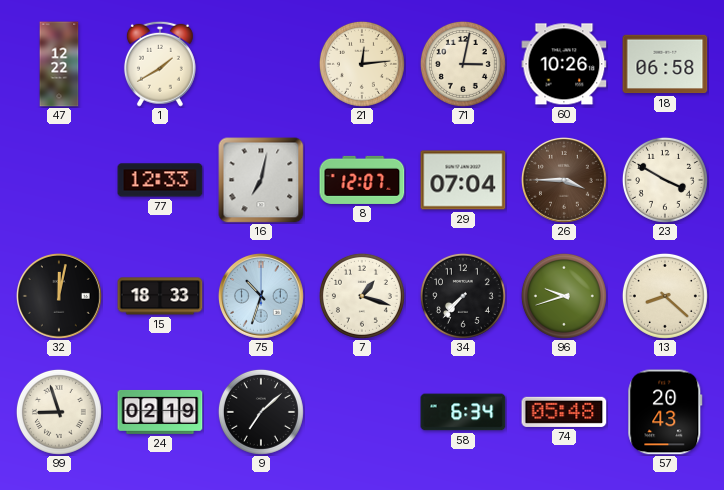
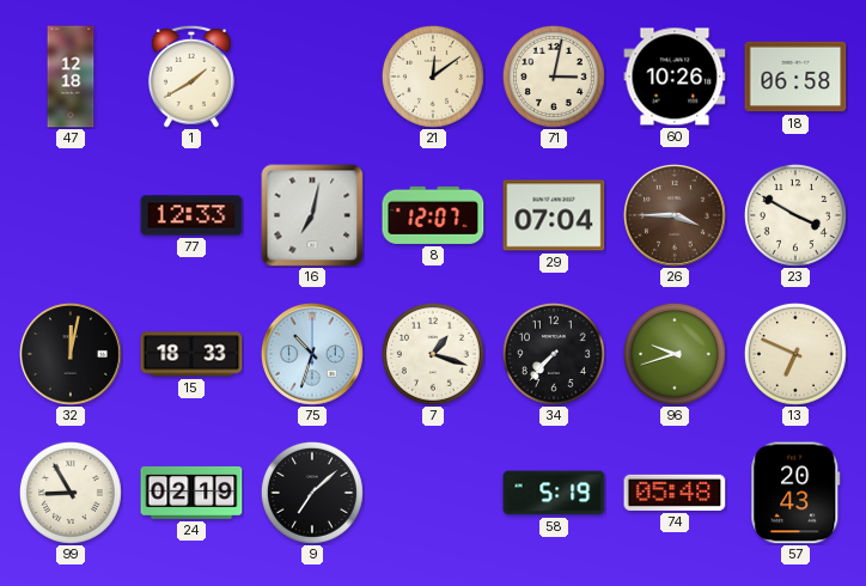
47: 12:22 -> 12:18 (71, 77)
21: 12:14 -> 12:09 (433, 77)
13: 8:22 -> 6:49 (795, 354)
99: 8:57 -> 8:55 (71, 493)
58: 6:34 -> 5:19 (554, 493)
